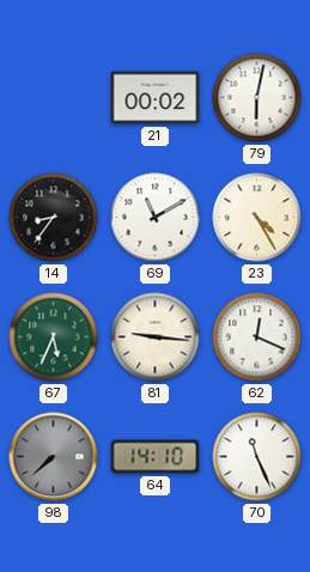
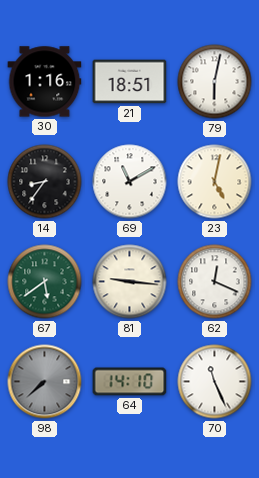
30: none -> 1:16 (45, 82)
21: 00:02 -> 18:51 (130, 82)
23: 4:25 -> 5:02 (215, 182)
67: 5:34 -> 5:39 (45, 282)
